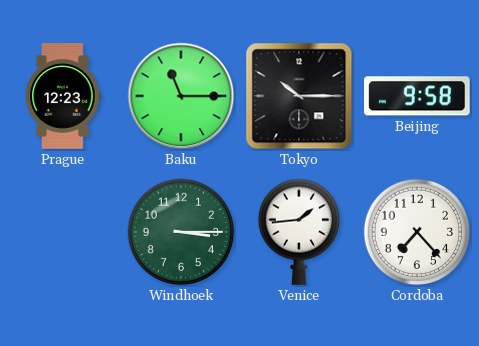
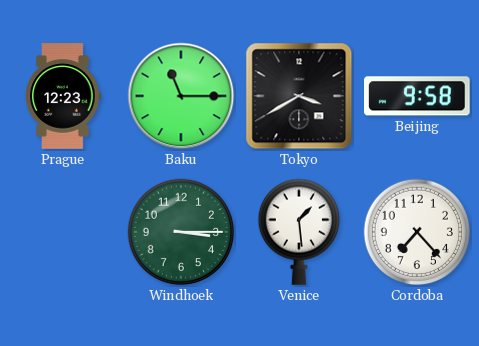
Tokyo: 10:15 -> 3:40 (299, 96)
Venice: 1:44 -> 1:29 (298, 232)
